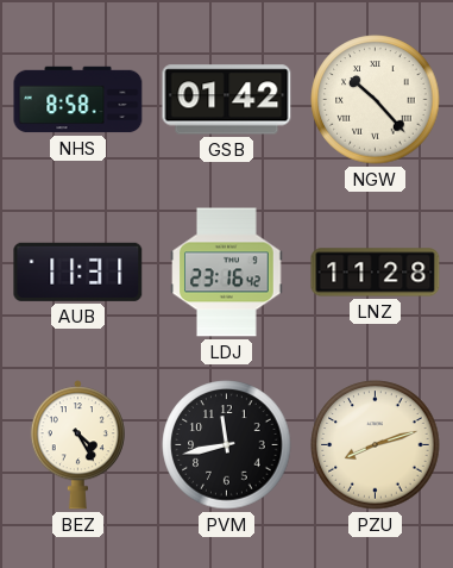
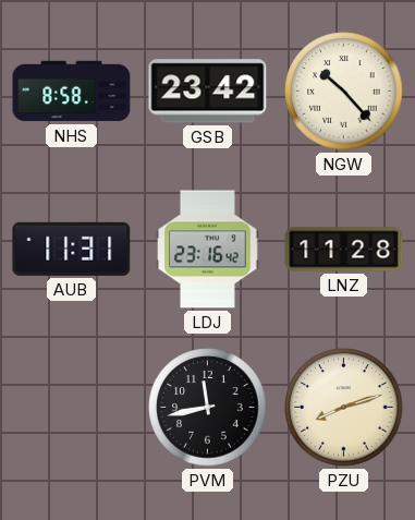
GSB: 01:42 -> 23:42 (208, 92)
BEZ: 4:25 -> none (77, 445)
